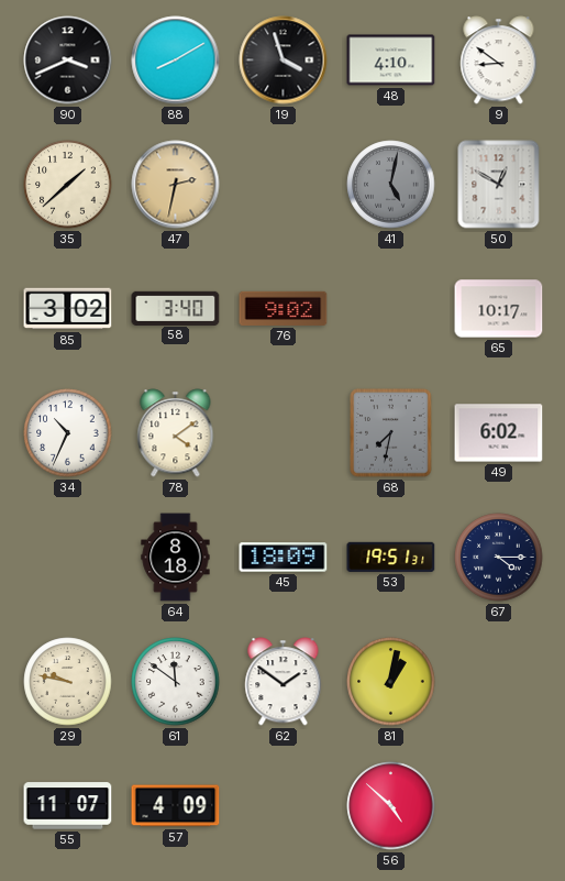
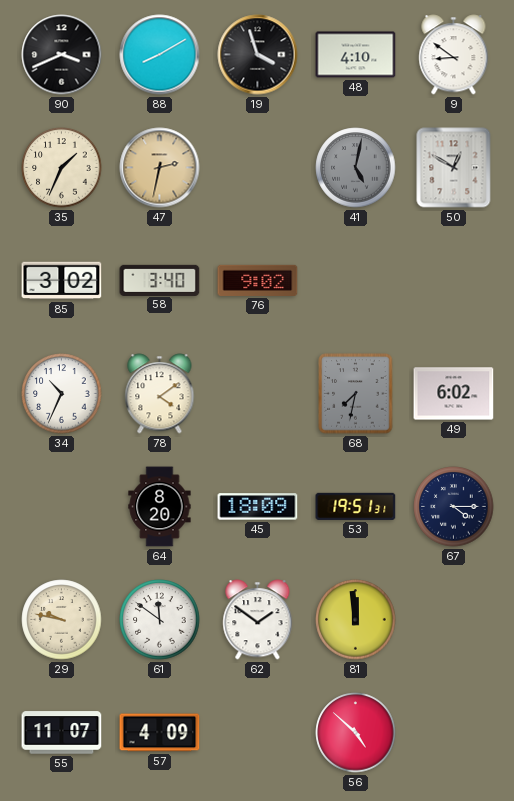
35: 1:38 -> 1:34 (62, 168)
65: 10:17 -> none (499, 309)
64: 8:18 -> 8:20 (160, 507)
81: 1:02 -> 11:59 (356, 620)
